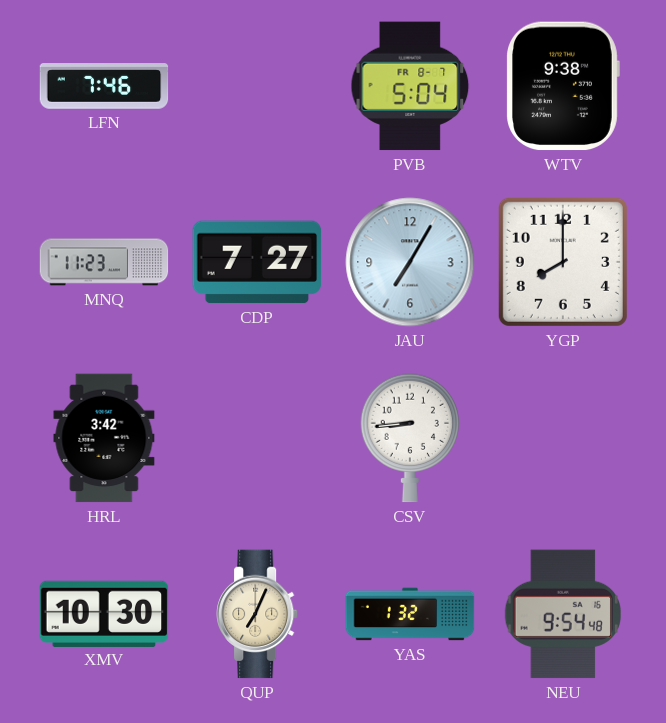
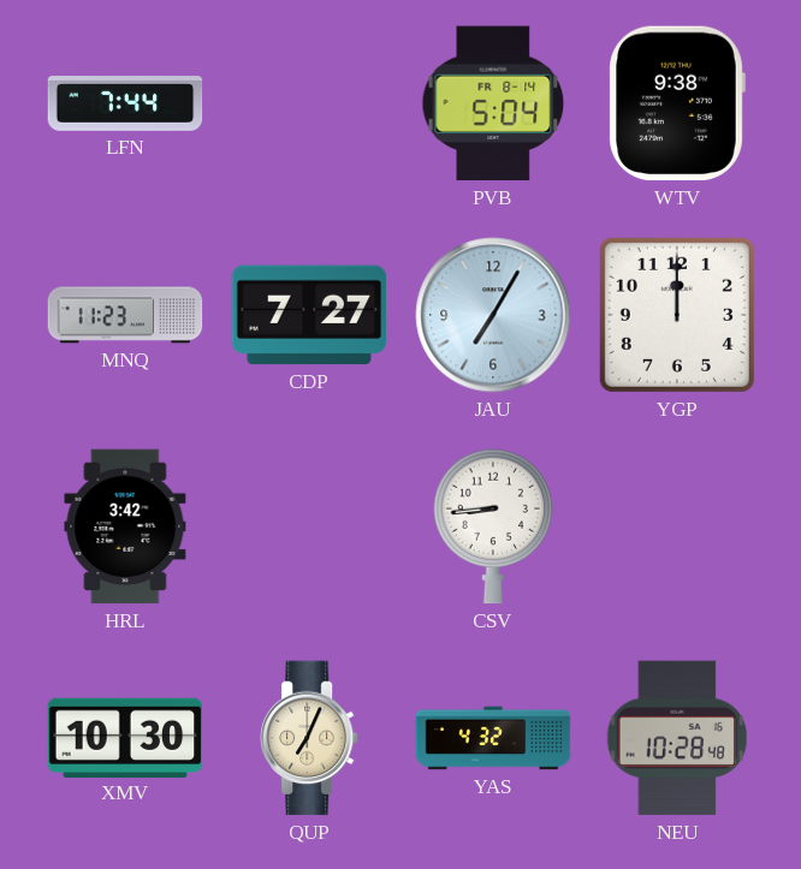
LFN: 7:46 -> 7:44 (125, 103)
PVB date: FR 8-7 -> FR 8-14 (493, 103)
YGP: 8:00 -> 12:00 (677, 315)
YAS: 1:32 -> 4:32 (493, 738)
NEU: 9:54 -> 10:28 (676, 738)
